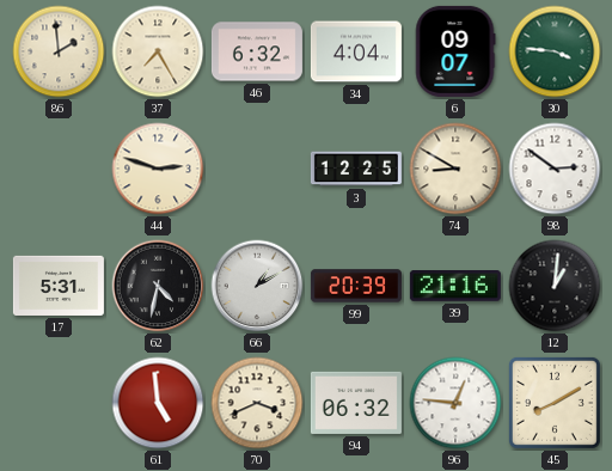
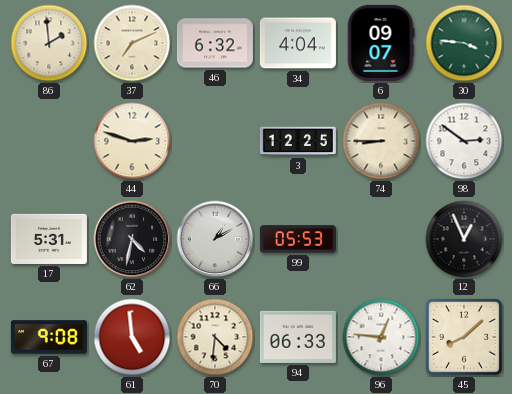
37: 7:25 -> 7:11 (132, 43)
74: 8:50 -> 8:45 (381, 141)
99: 20:39 -> 05:53 (298, 239)
39: 21:16 -> none (455, 287)
12: 1:01 -> 12:56 (464, 239)
67: none -> 9:08 (49, 337)
70: 3:41 -> 4:31 (215, 337)
94: 06:32 -> 06:33 (298, 337)
45: 8:10 -> 8:08 (464, 337)
